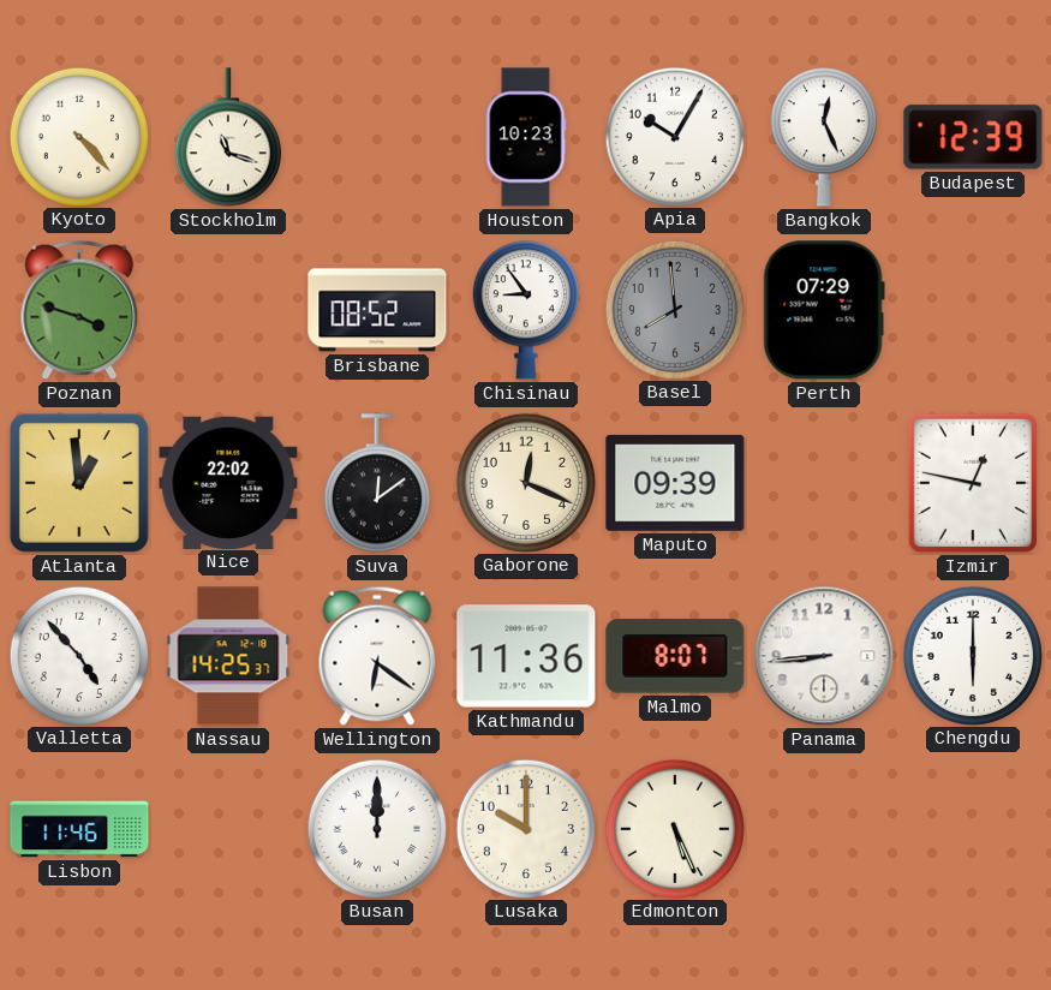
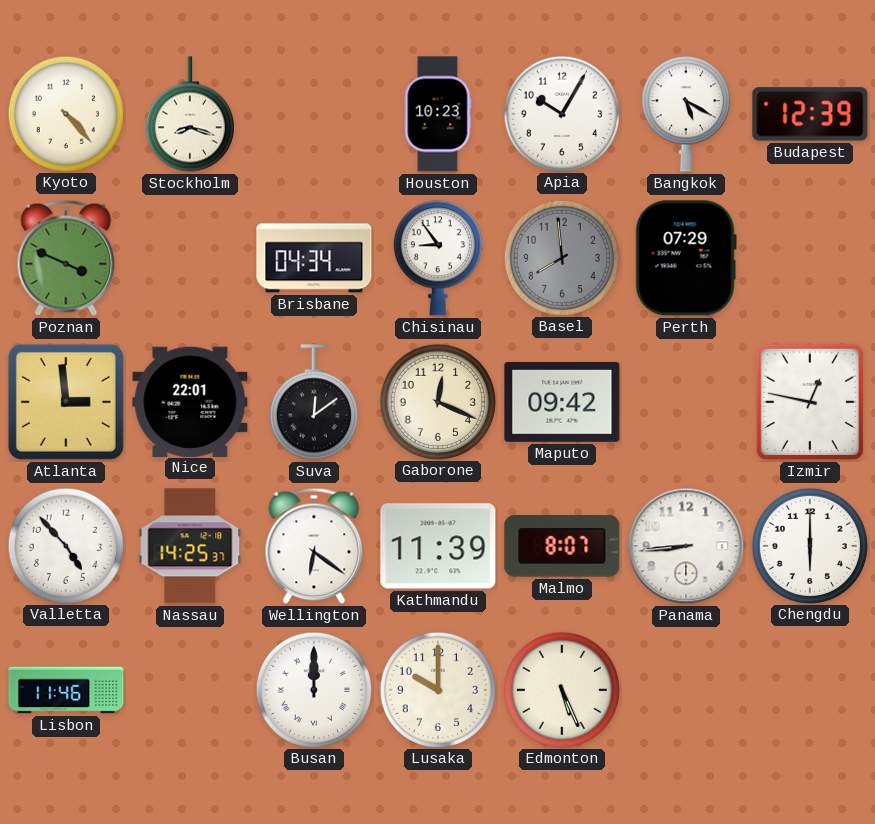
Stockholm: 11:18 -> 8:18 (190, 114)
Bangkok: 12:26 -> 5:20 (686, 114)
Poznan: 3:48 -> 3:49 (66, 258)
Brisbane: 08:52 -> 04:34 (314, 258)
Atlanta: 12:59 -> 2:59 (66, 402)
Nice: 22:02 -> 22:01 (190, 401)
Maputo: 09:39 -> 09:42 (562, 402)
Kathmandu: 11:36 -> 11:39 (438, 546)
